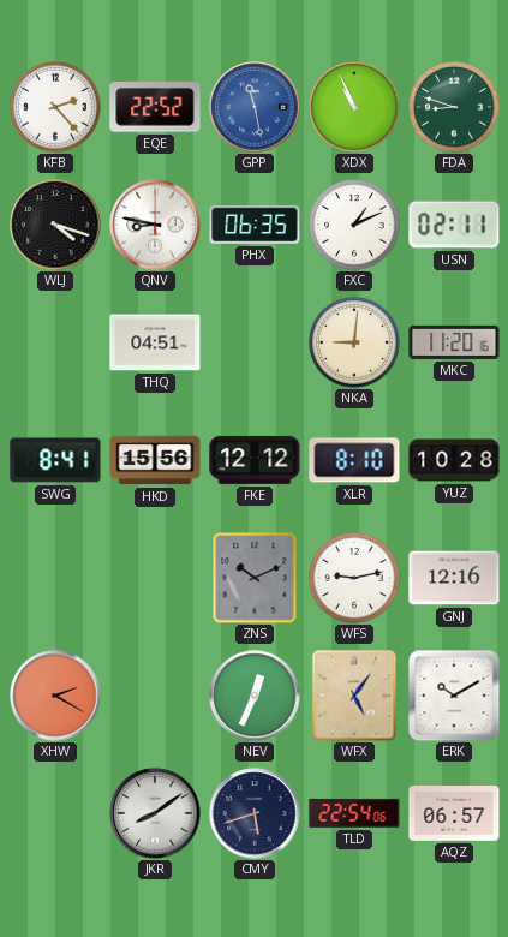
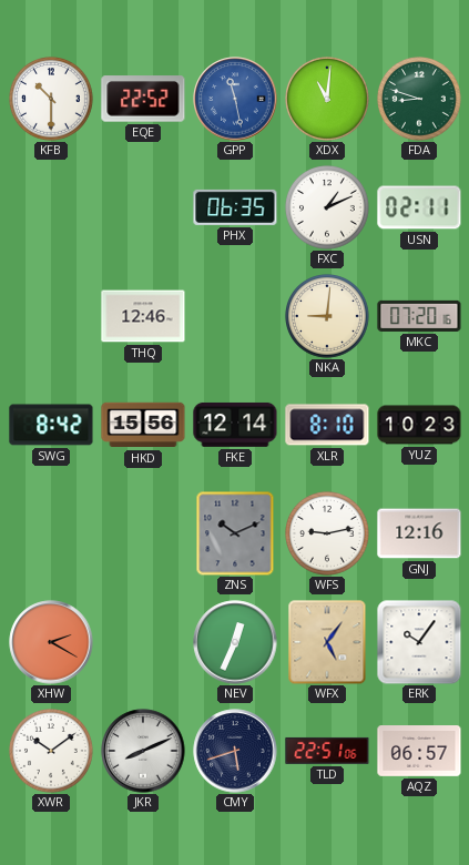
KFB: 2:23 -> 10:30 (52, 100)
XDX: 10:56 -> 11:01 (328, 100)
WLJ: 4:18 -> none (55, 225)
QNV: 8:47 -> none (155, 225)
THQ: 04:51 -> 12:46 (143, 316)
MKC: 11:20 -> 07:20 (419, 316)
SWG: 8:41 -> 8:42 (51, 425)
FKE: 12:12 -> 12:14 (235, 425)
YUZ: 10:28 -> 10:23 (419, 425)
ERK: 10:10 -> 10:06 (419, 642)
XWR: none -> 10:09 (52, 752)
JKR: 8:09 -> 8:11 (143, 751)
TLD: 22:54 -> 22:51 (327, 751)
